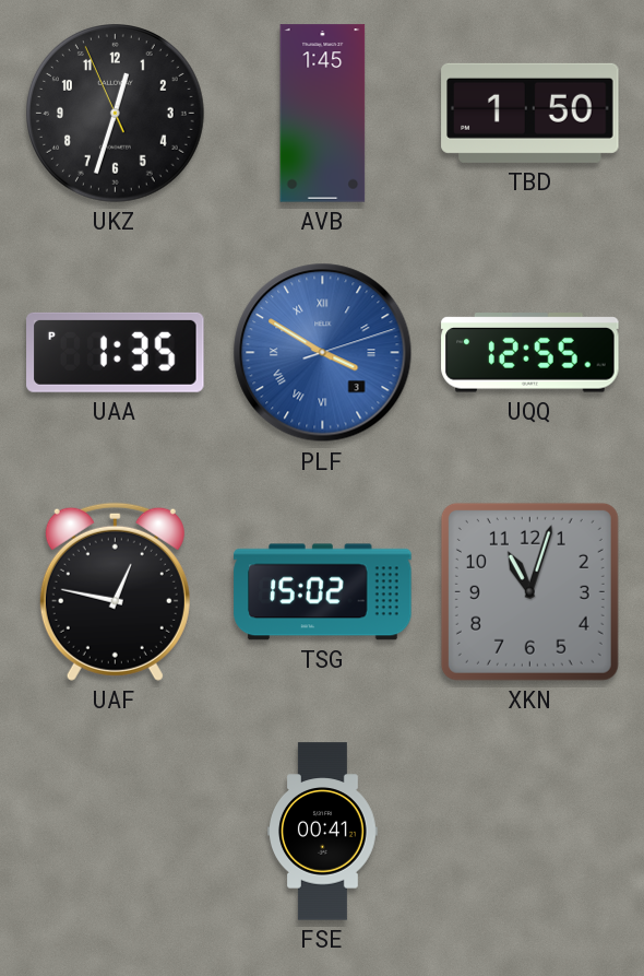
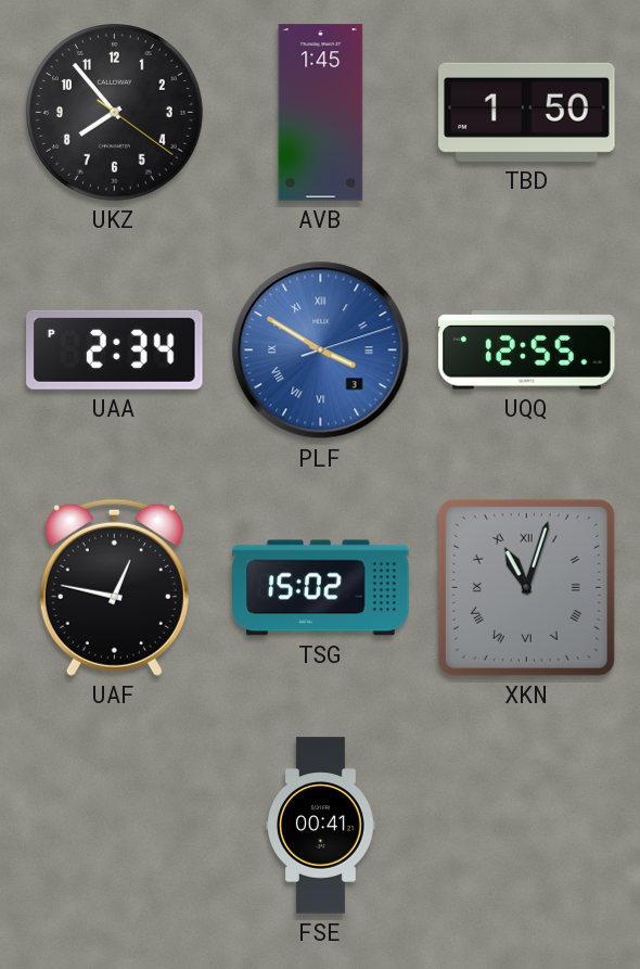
UKZ: 12:32 -> 7:53 (115, 113)
UAA: 1:35 -> 2:34 (115, 349)
XKN numerals: Arabic -> Roman (526, 587)
